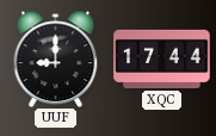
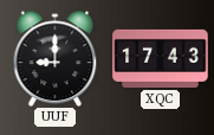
XQC: 17:44 -> 17:43 (161, 58)
